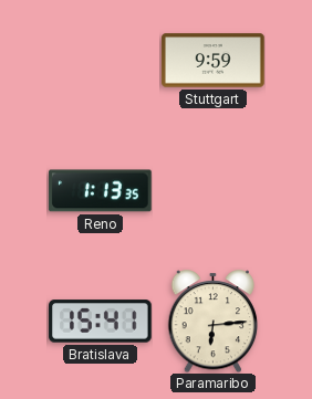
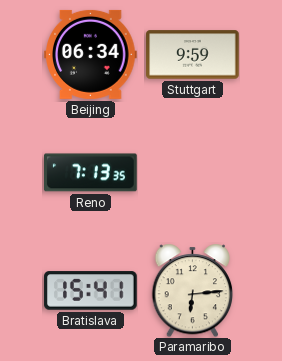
Beijing: none -> 06:34 (91, 54)
Reno: 1:13 -> 7:13 (91, 173)
